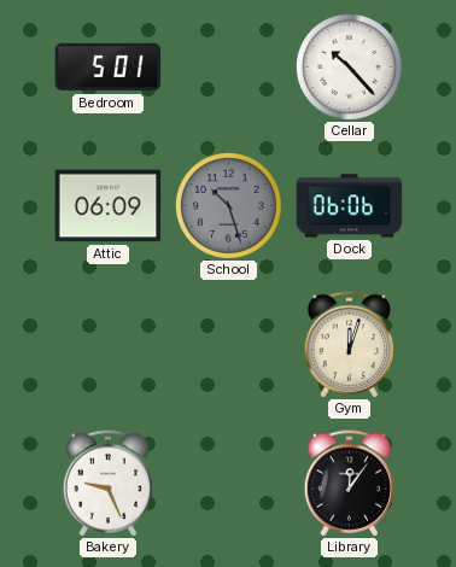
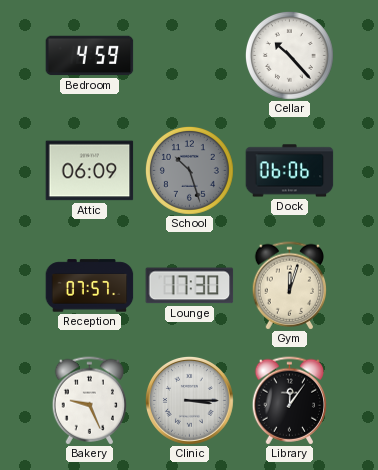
Bedroom: 5:01 -> 4:59 (90, 56)
Reception: none -> 07:57 (90, 286)
Lounge: none -> 17:30 (190, 286)
Clinic: none -> 3:15 (190, 401)
